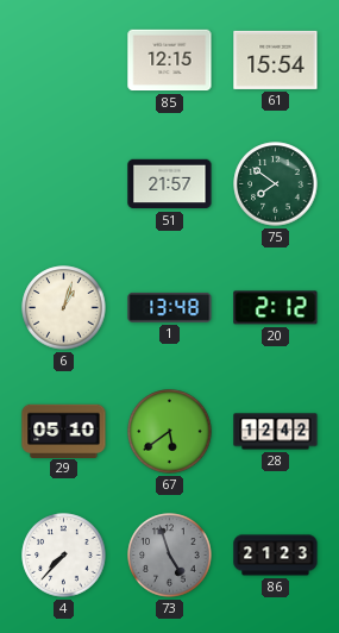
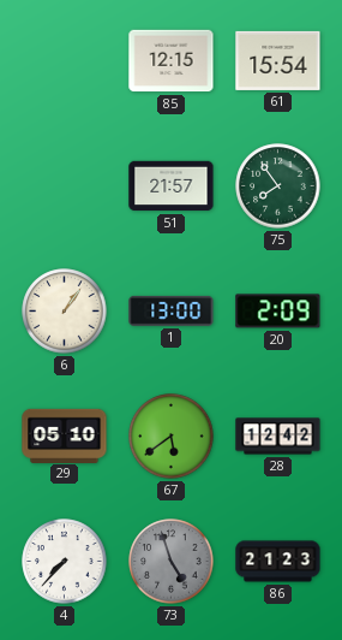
75: 7:51 -> 7:54 (278, 186)
6: 1:03 -> 1:06 (65, 312)
1: 13:48 -> 13:00 (172, 310)
20: 2:12 -> 2:09 (278, 312)
